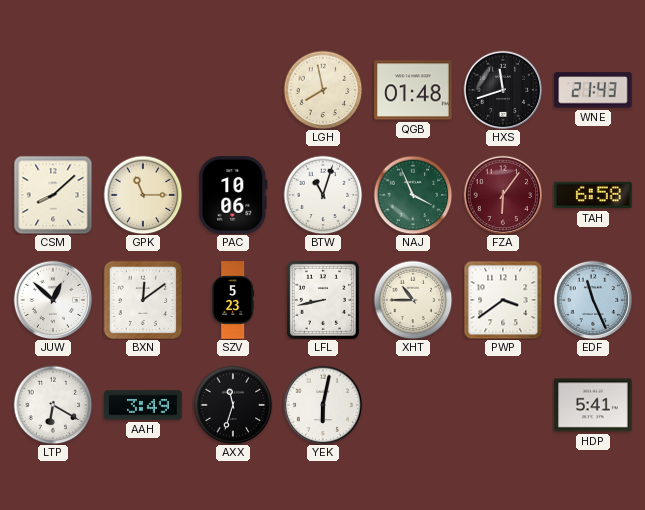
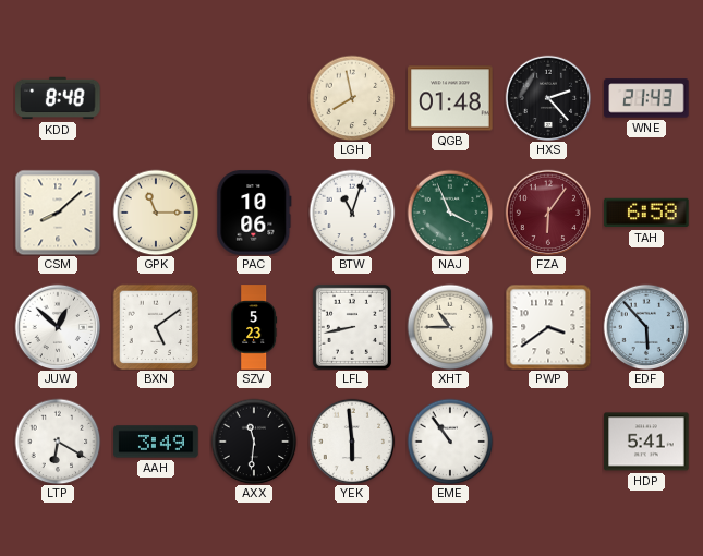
KDD: none -> 8:48 (58, 98)
HXS: 11:42 -> 2:23 (548, 98)
BXN: 12:09 -> 5:09 (156, 327)
EDF: 11:26 -> 5:53 (646, 327)
AXX: 11:33 -> 11:31 (254, 442)
YEK: 6:02 -> 5:59 (352, 442)
EME: none -> 10:54 (450, 442)
